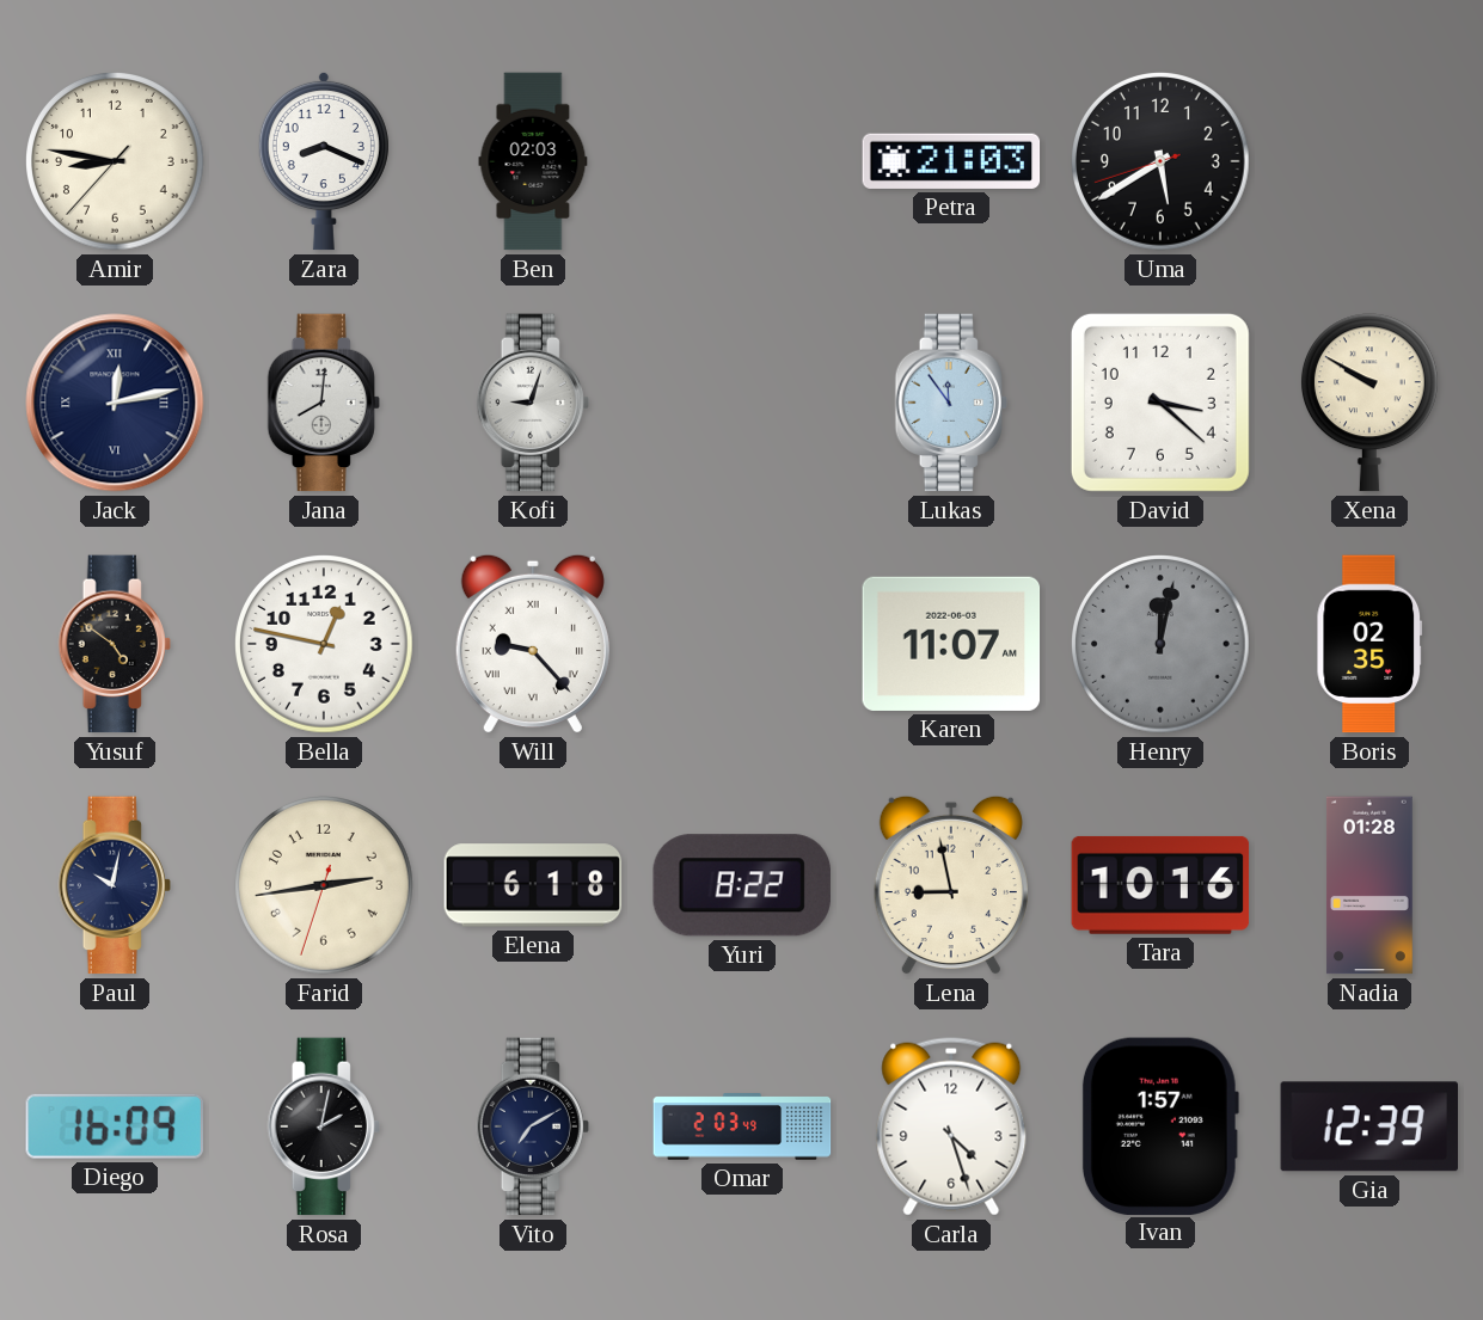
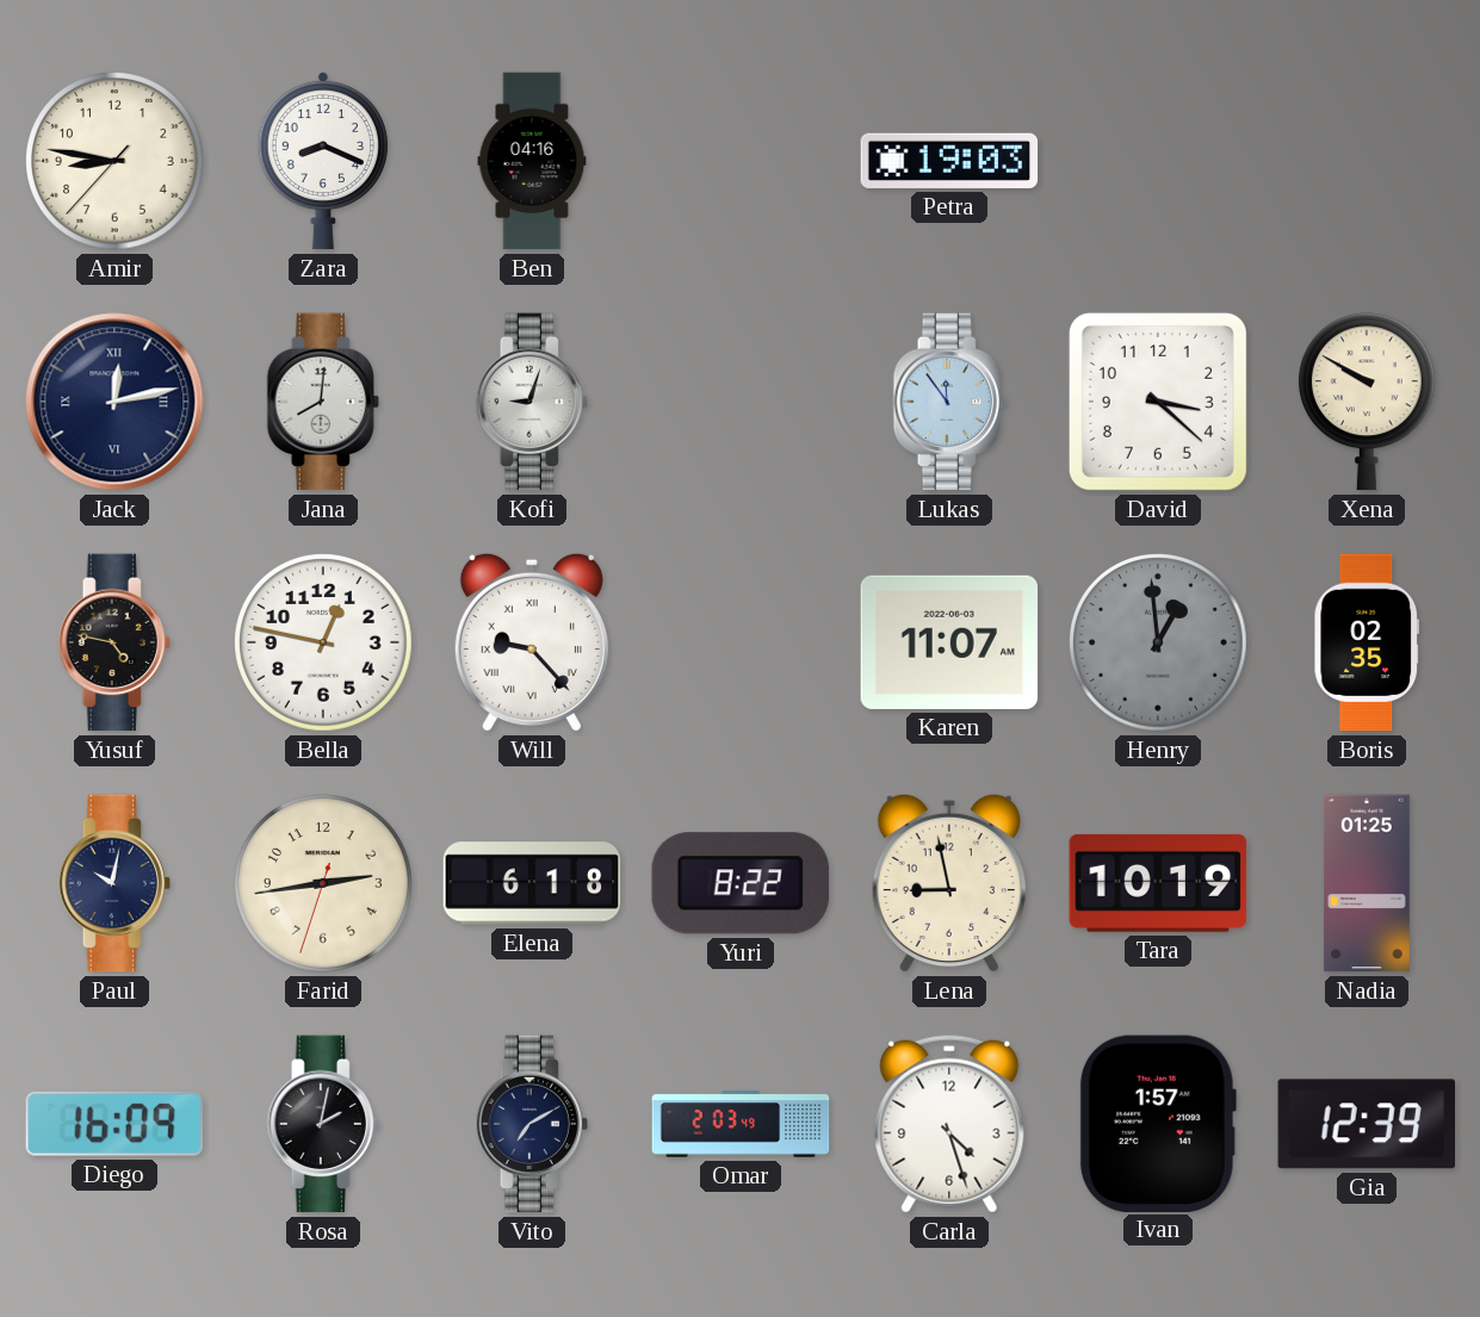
Ben: 02:03 -> 04:16 (532, 161)
Petra: 21:03 -> 19:03 (949, 161)
Uma: 5:39 -> none (1162, 162)
Yusuf: 4:51 -> 4:47 (114, 642)
Henry: 12:02 -> 12:59 (1159, 644)
Tara: 10:16 -> 10:19 (1158, 883)
Nadia: 01:28 -> 01:25 (1367, 883)
